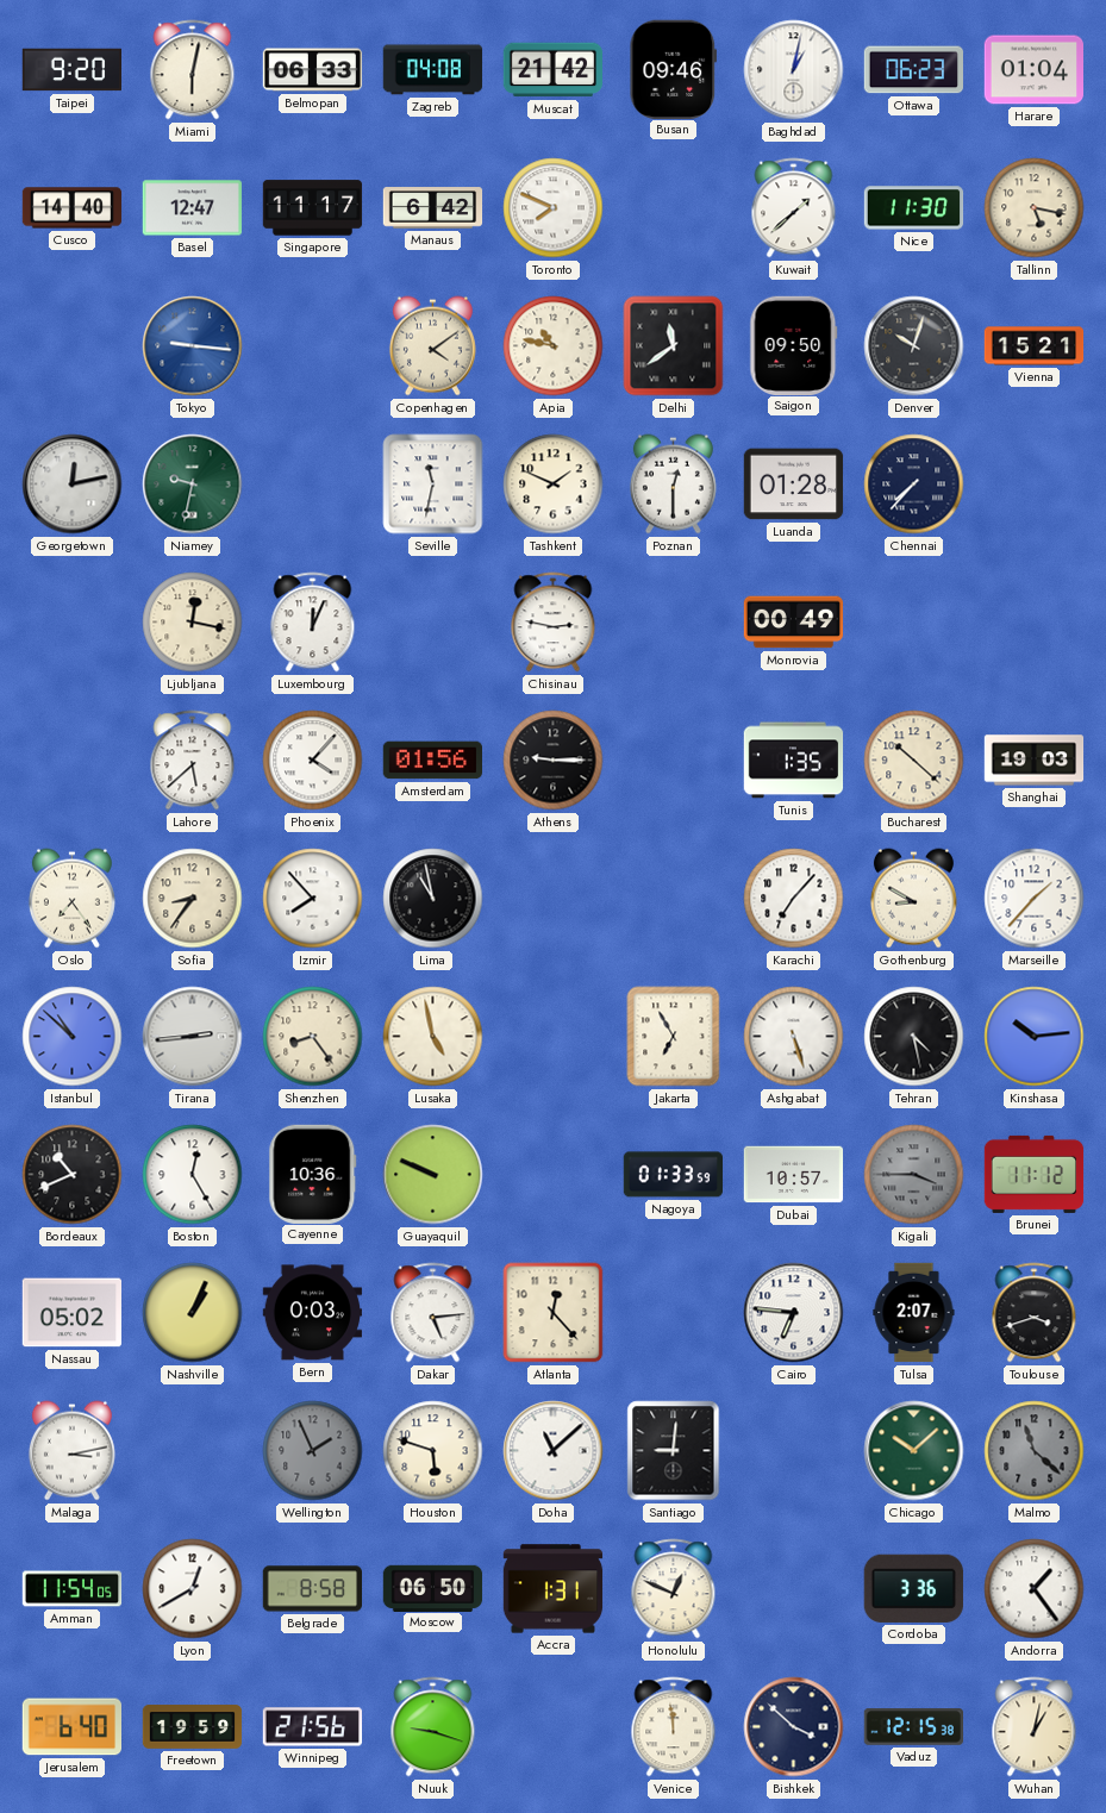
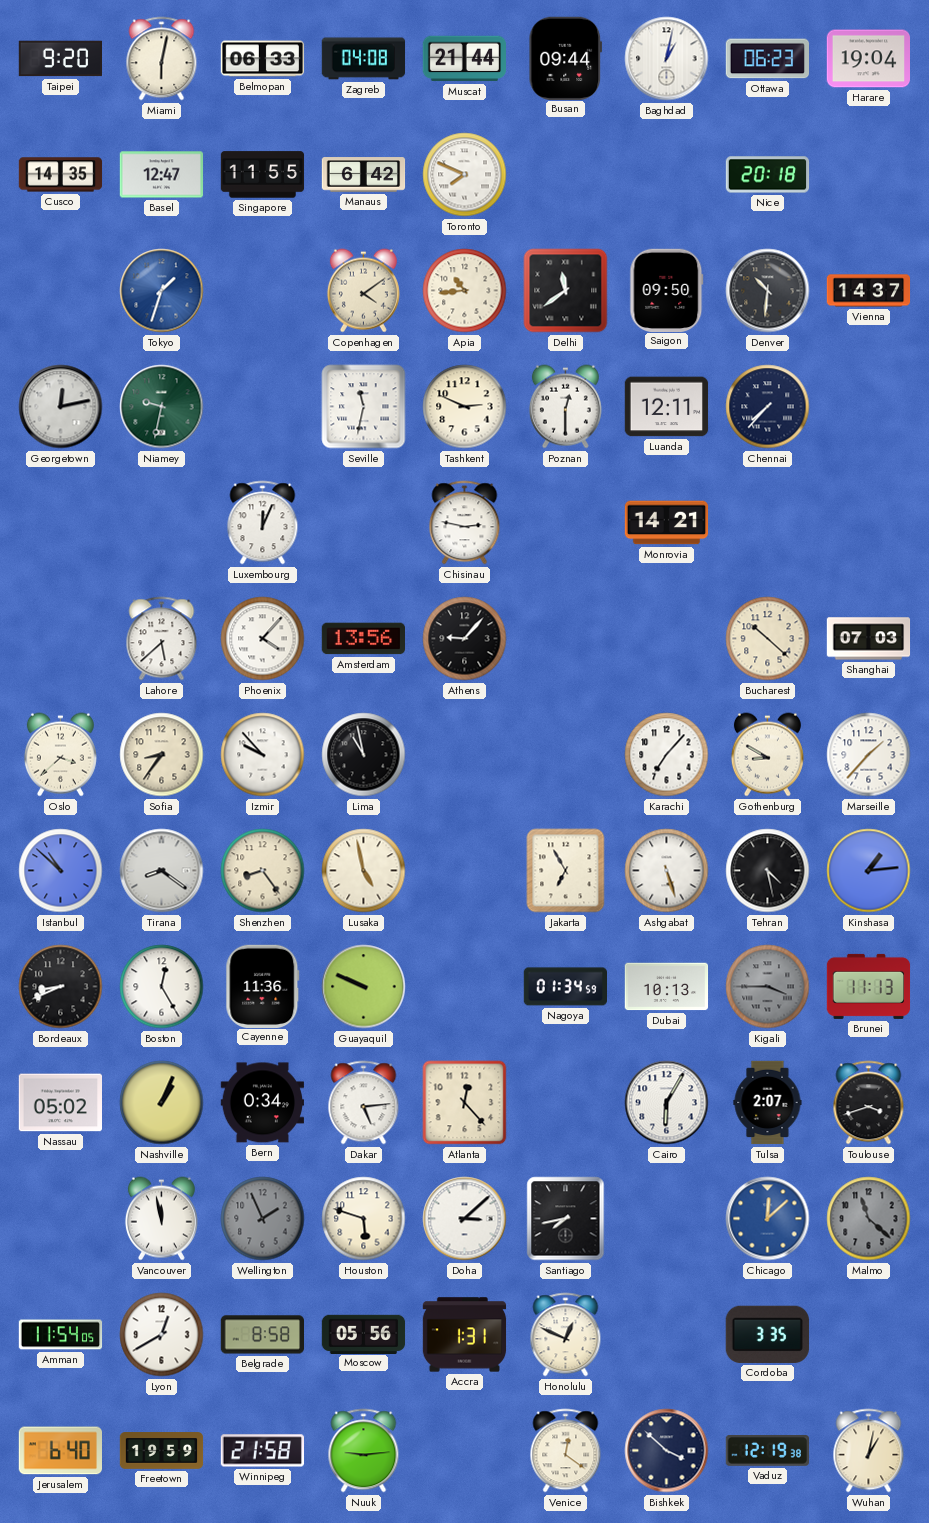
Muscat: 21:42 -> 21:44 (464, 59)
Busan: 09:46 -> 09:44 (565, 58)
Harare: 01:04 -> 19:04 (869, 59)
Cusco: 14:40 -> 14:35 (61, 175)
Singapore: 11:17 -> 11:55 (263, 175)
Kuwait: 1:38 -> none (794, 208)
Nice: 11:30 -> 20:18 (768, 175)
Tallinn: 5:17 -> none (1035, 208)
Tokyo: 9:16 -> 1:33 (162, 291)
Apia: 10:47 -> 10:44 (465, 291)
Denver: 10:03 -> 10:31 (768, 291)
Vienna: 15:21 -> 14:37 (869, 291)
Tashkent: 1:49 -> 2:49 (465, 407)
Luanda: 01:28 -> 12:11 (667, 407)
Ljubljana: 12:17 -> none (193, 623)
Monrovia: 00:49 -> 14:21 (667, 523)
Amsterdam: 01:56 -> 13:56 (363, 639)
Athens: 9:15 -> 9:07 (465, 639)
Tunis: 1:35 -> none (794, 761)
Shanghai: 19:03 -> 07:03 (869, 639)
Oslo: 7:24 -> 3:38 (60, 755)
Izmir: 7:53 -> 9:53 (263, 755)
Tirana: 2:44 -> 8:21 (162, 871)
Kinshasa: 10:14 -> 1:14 (869, 871)
Bordeaux: 10:41 -> 8:41 (61, 987)
Cayenne: 10:36 -> 11:36 (263, 986)
Nagoya: 01:33 -> 01:34 (565, 987)
Dubai: 10:57 -> 10:13 (667, 987)
Brunei: 11:12 -> 11:13 (869, 986)
Bern: 0:03 -> 0:34 (262, 1103)
Cairo: 6:46 -> 6:05 (667, 1103)
Malaga: 3:13 -> none (71, 1451)
Vancouver: none -> 11:58 (161, 1219)
Doha: 11:08 -> 3:08 (465, 1219)
Santiago: 9:01 -> 7:43 (566, 1219)
Chicago: 10:08 -> 12:08 (768, 1219)
Chicago dial: green -> blue (768, 1219)
Moscow: 06:50 -> 05:56 (364, 1334)
Cordoba: 3:36 -> 3:35 (767, 1334)
Andorra: 1:24 -> none (1035, 1589)
Winnipeg: 21:56 -> 21:58 (262, 1451)
Nuuk: 9:18 -> 9:14 (364, 1451)
Venice: 11:59 -> 12:21 (566, 1451)
Vaduz: 12:15 -> 12:19 (767, 1451)
